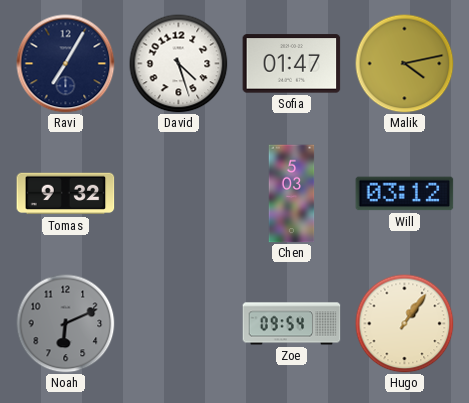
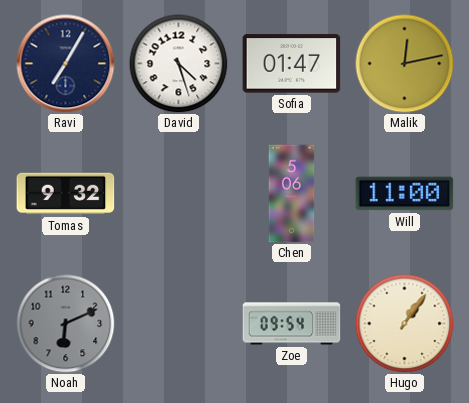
Malik: 4:13 -> 12:13 (405, 64)
Chen: 5:03 -> 5:06 (292, 194)
Will: 03:12 -> 11:00 (405, 194)
